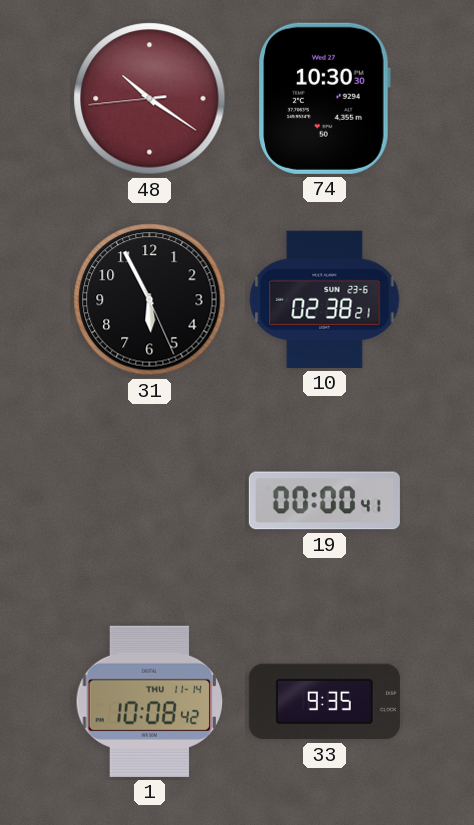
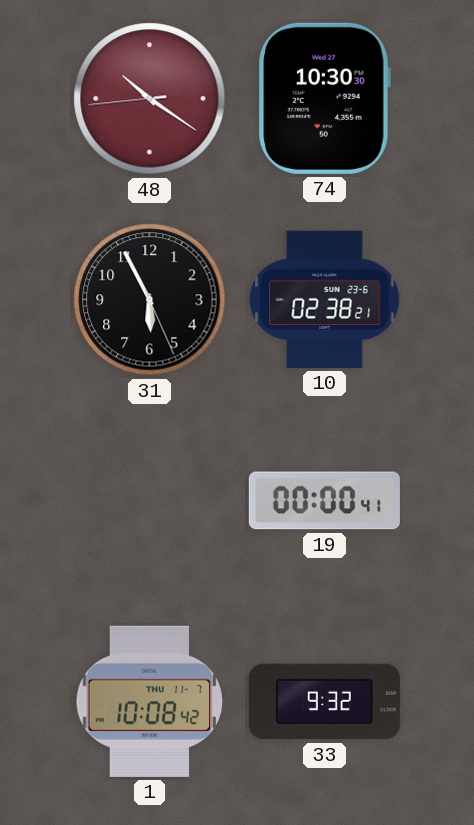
1 date: THU 11-14 -> THU 11-7 (150, 701)
33: 9:35 -> 9:32 (324, 702)
